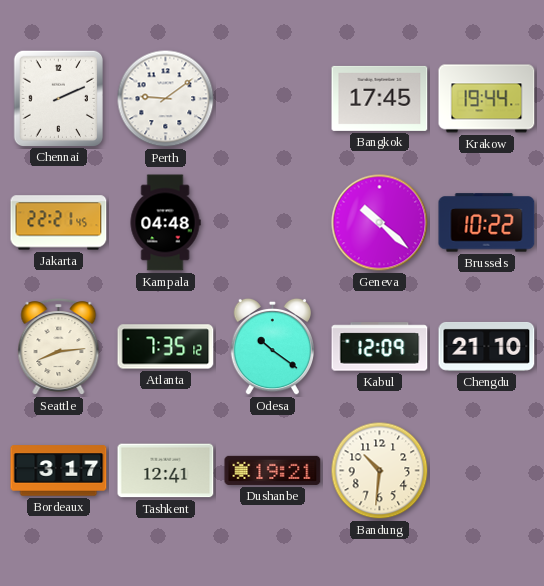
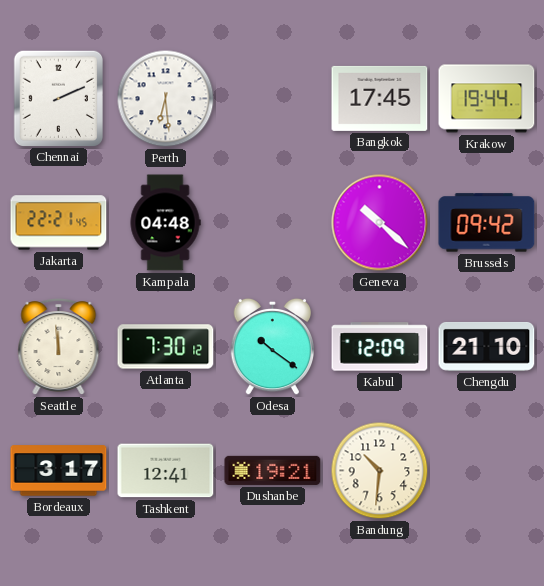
Perth: 9:09 -> 6:29 (166, 99)
Brussels: 10:22 -> 09:42 (487, 223)
Seattle: 8:14 -> 11:59 (59, 347)
Atlanta: 7:35 -> 7:30 (166, 347)
